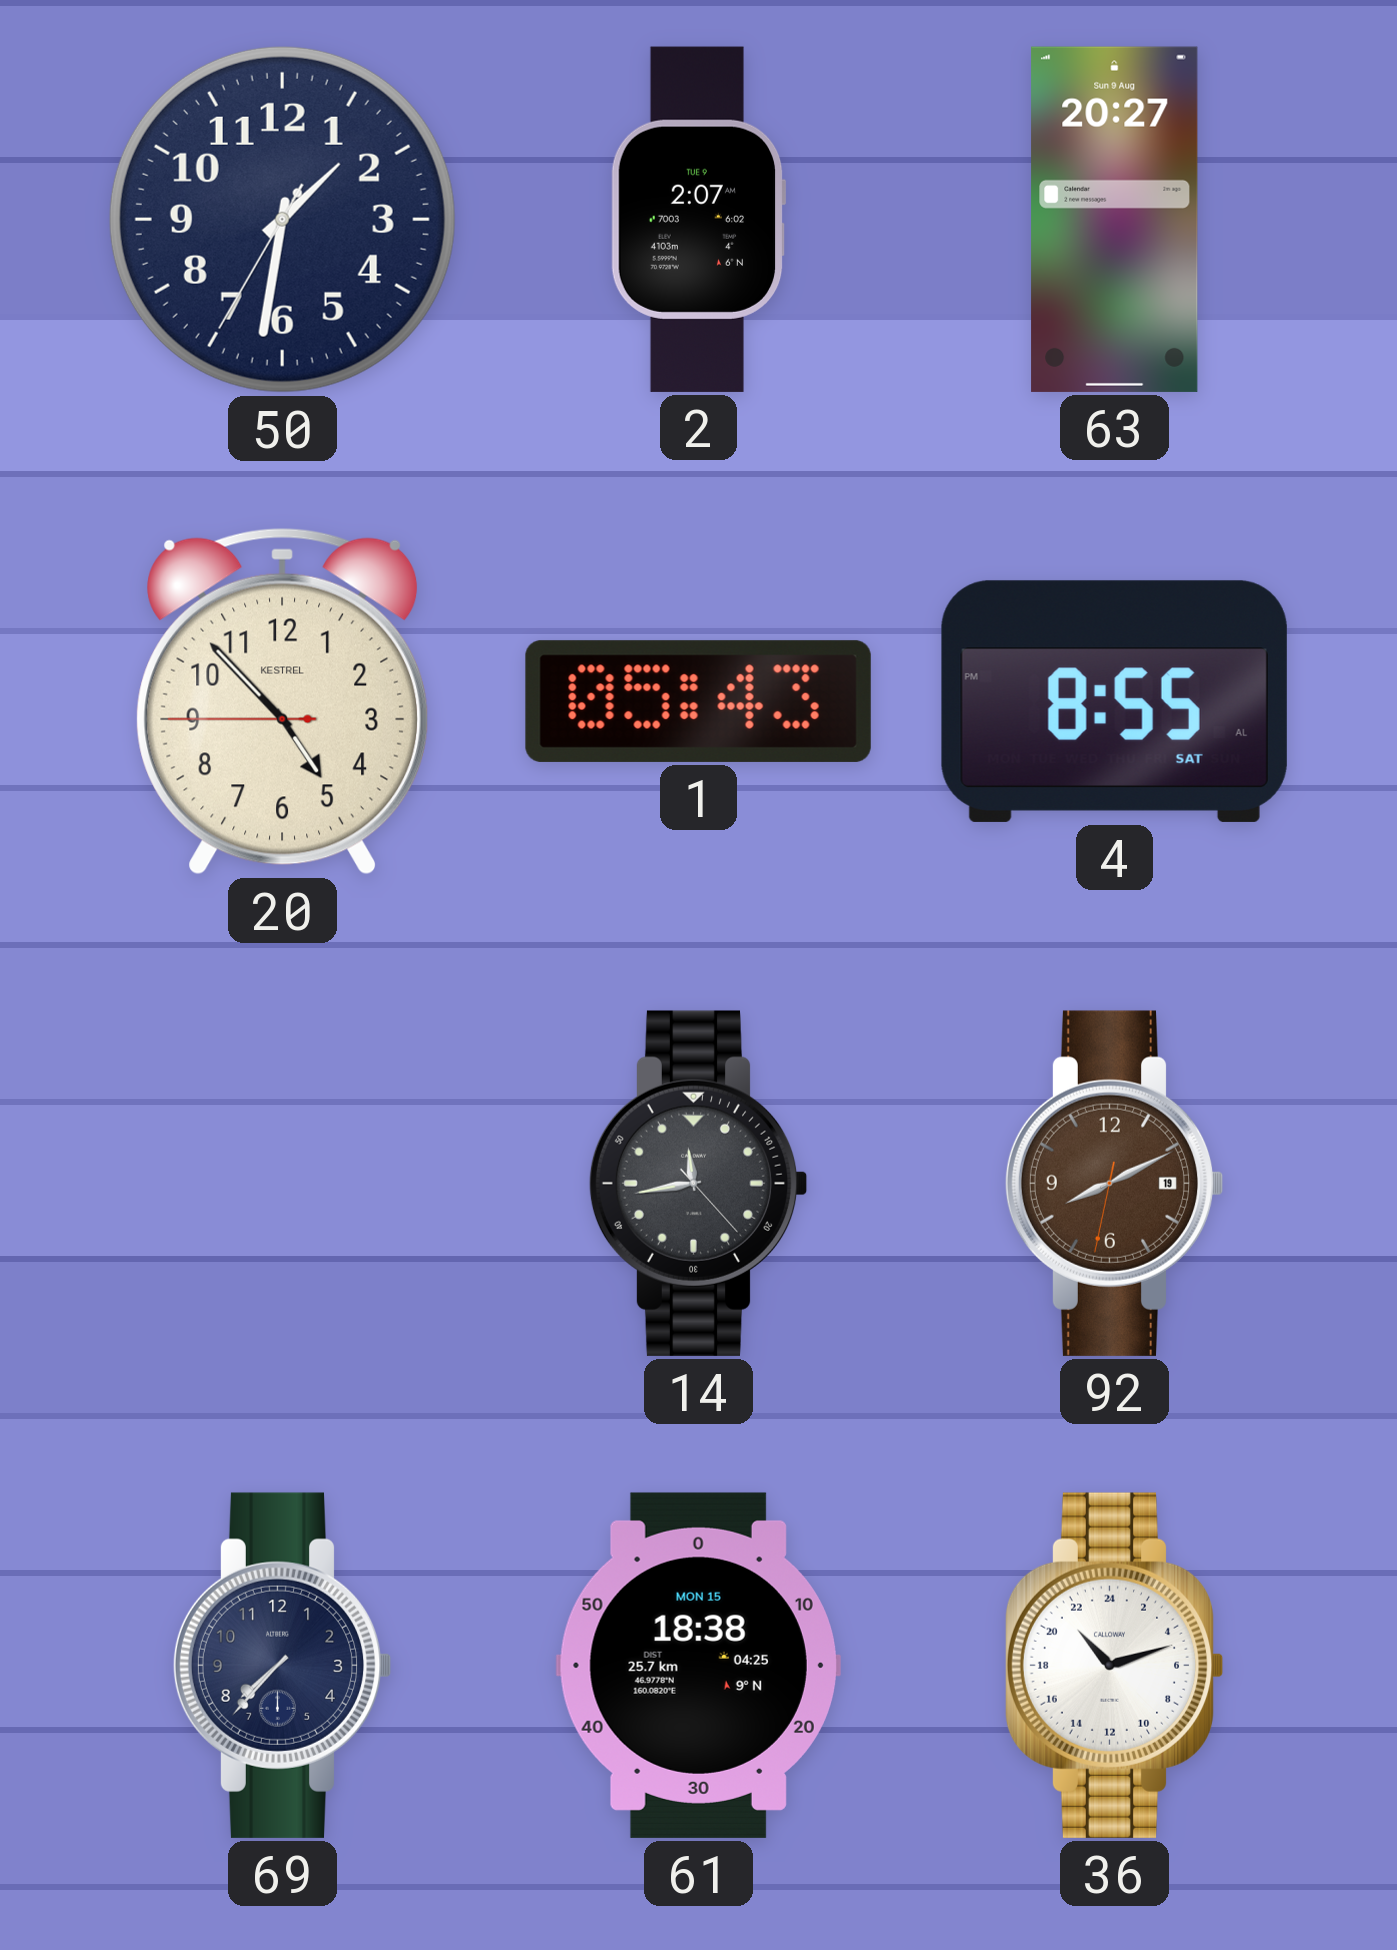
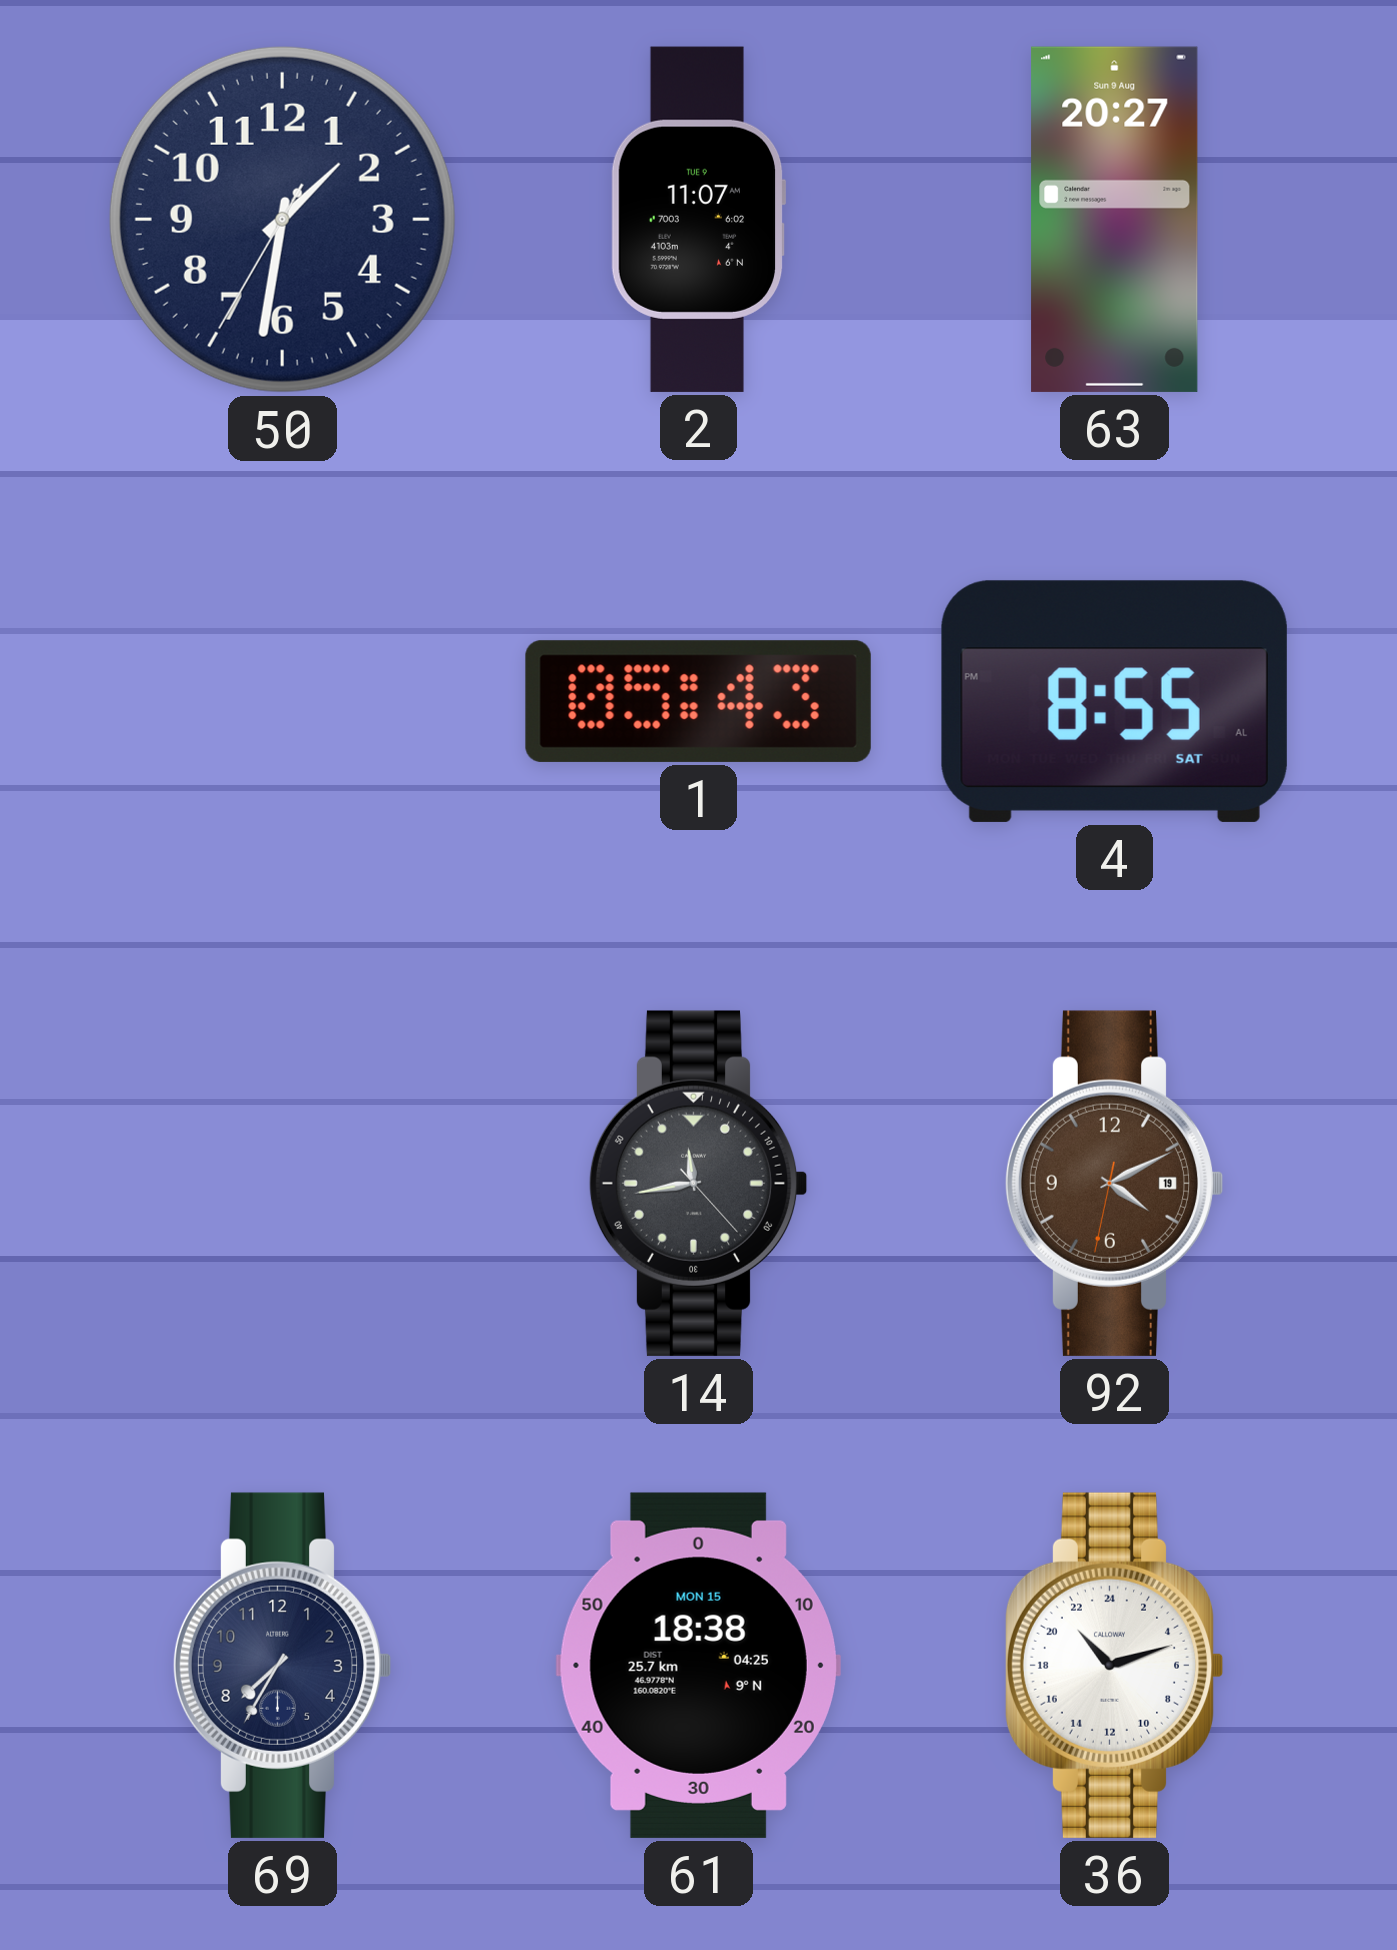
2: 2:07 -> 11:07 (698, 219)
20: 4:52 -> none (283, 701)
92: 8:10 -> 4:10 (1114, 1183)
69: 7:37 -> 7:35 (282, 1665)
